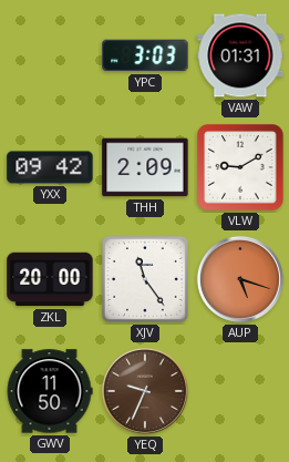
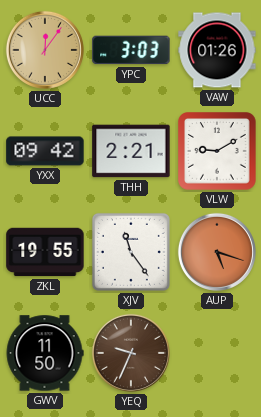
UCC: none -> 12:06 (45, 50)
VAW: 01:31 -> 01:26 (217, 50)
THH: 2:09 -> 2:21 (131, 151)
ZKL: 20:00 -> 19:55 (45, 252)
